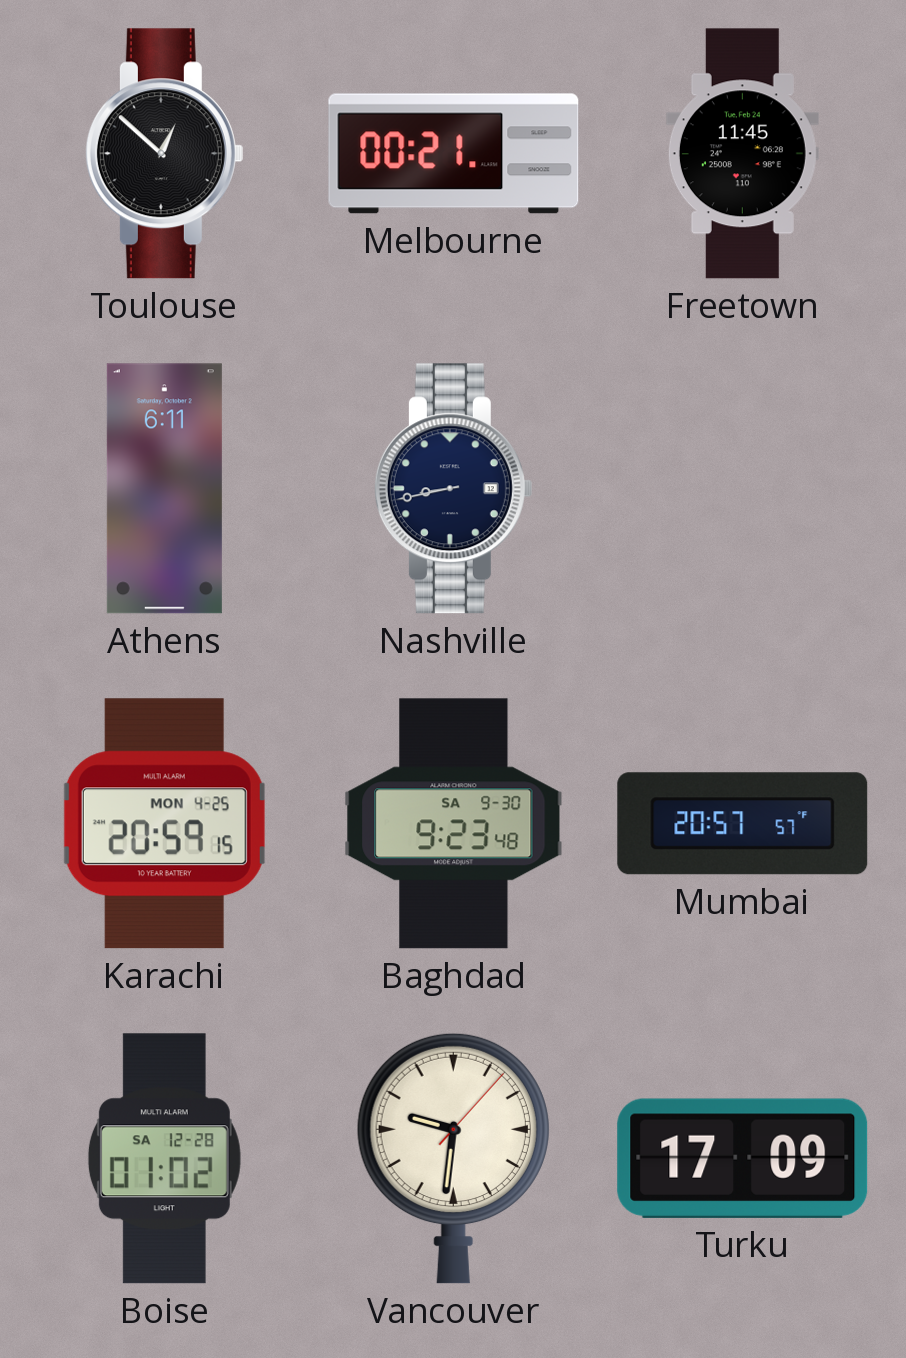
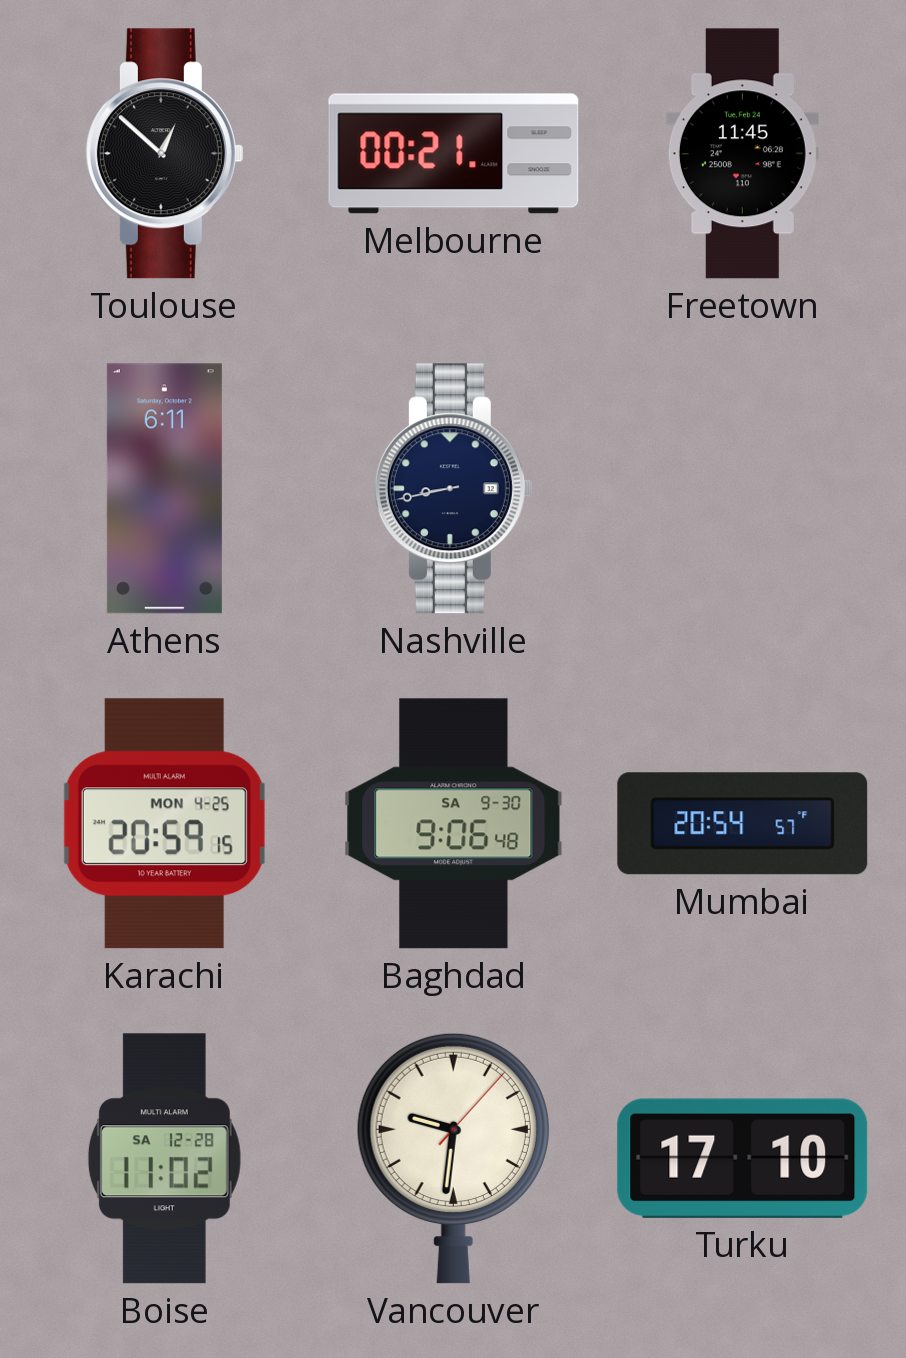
Baghdad: 9:23 -> 9:06 (454, 824)
Mumbai: 20:57 -> 20:54 (743, 824)
Boise: 01:02 -> 11:02 (164, 1159)
Turku: 17:09 -> 17:10 (743, 1158)
